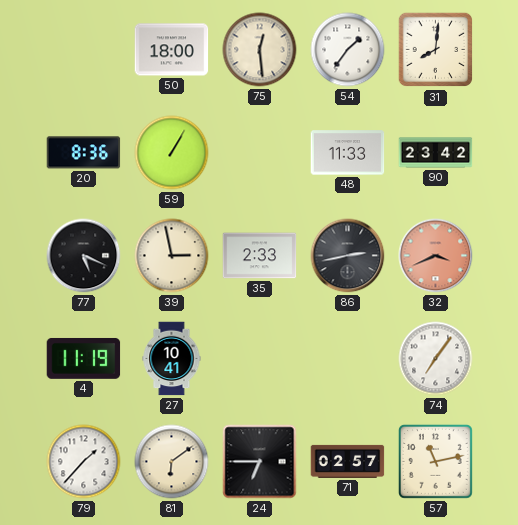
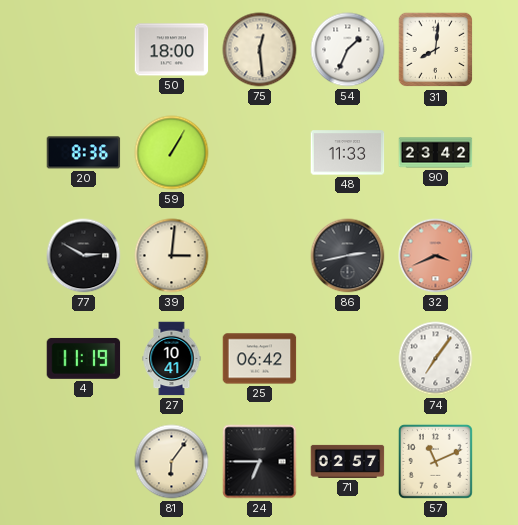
54: 1:36 -> 1:34 (348, 50)
77: 5:19 -> 2:50 (84, 256)
39: 2:58 -> 3:01 (172, 256)
35: 2:33 -> none (260, 256)
25: none -> 06:42 (260, 359)
79: 1:37 -> none (84, 462)
81: 6:09 -> 6:06 (172, 462)
57: 11:13 -> 11:11 (435, 461)
